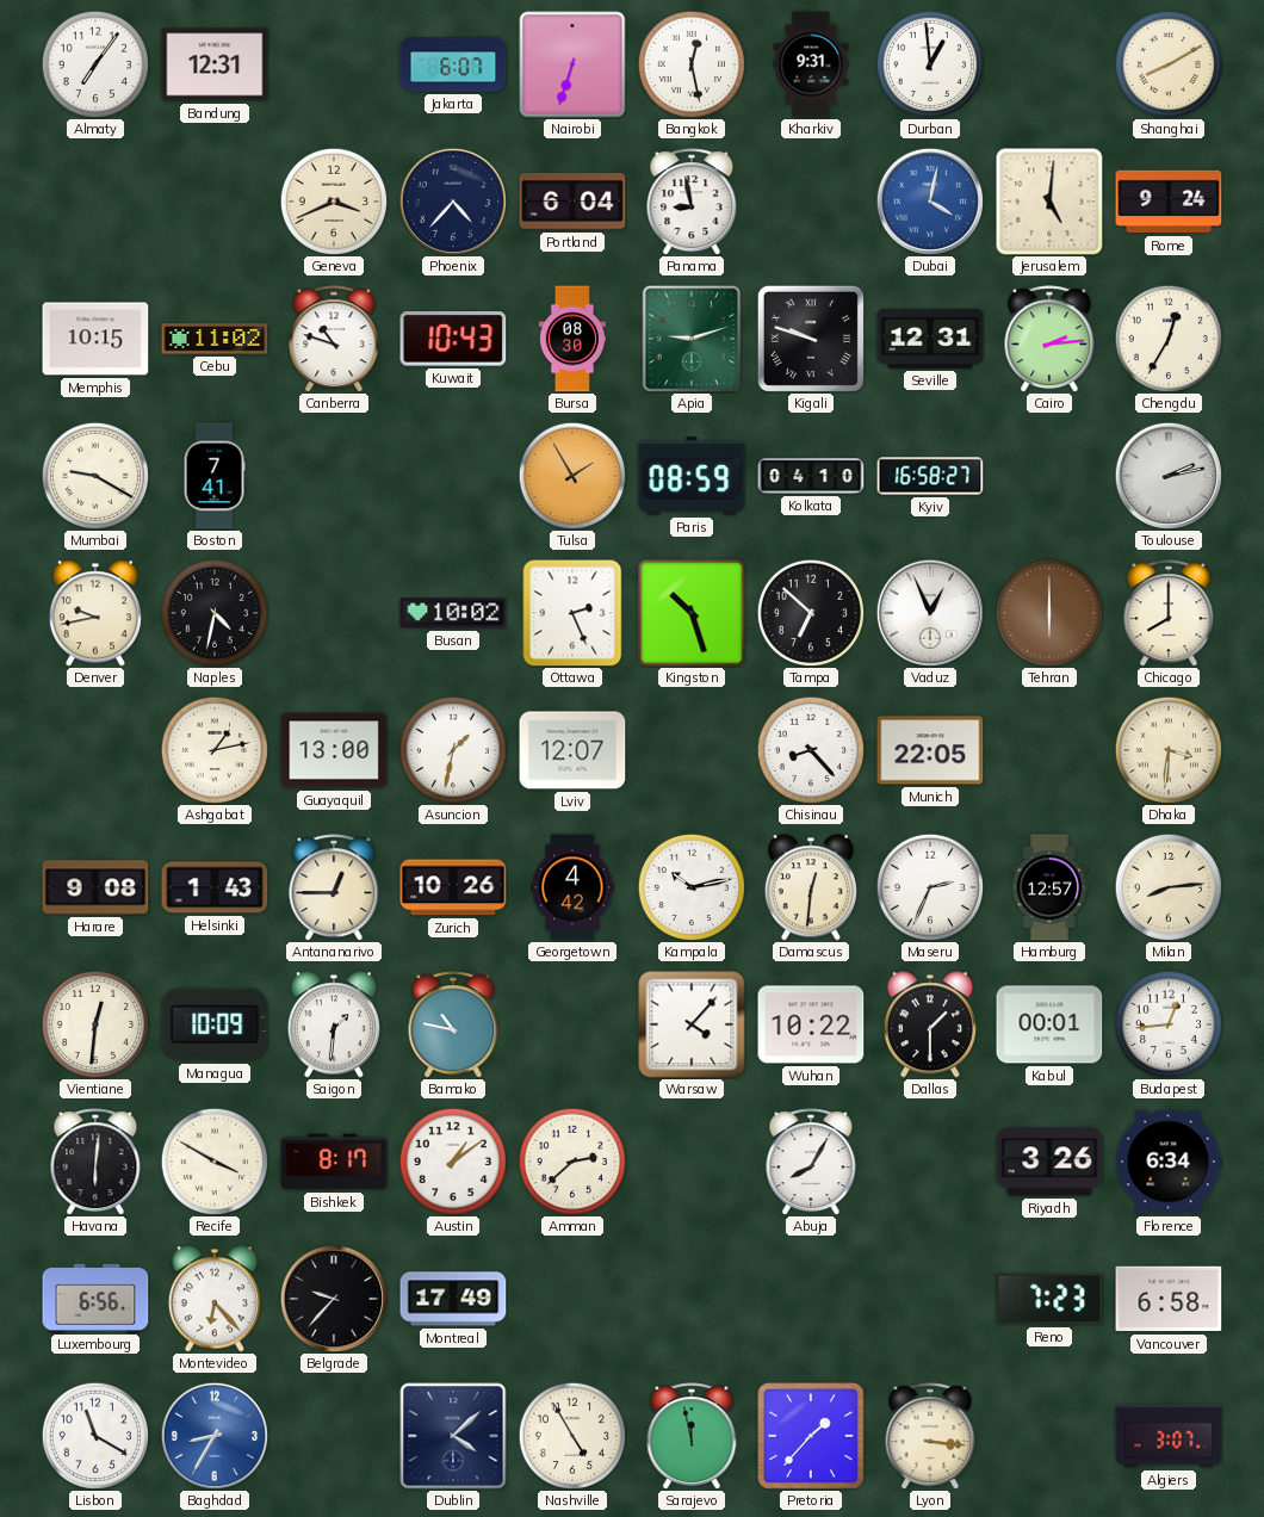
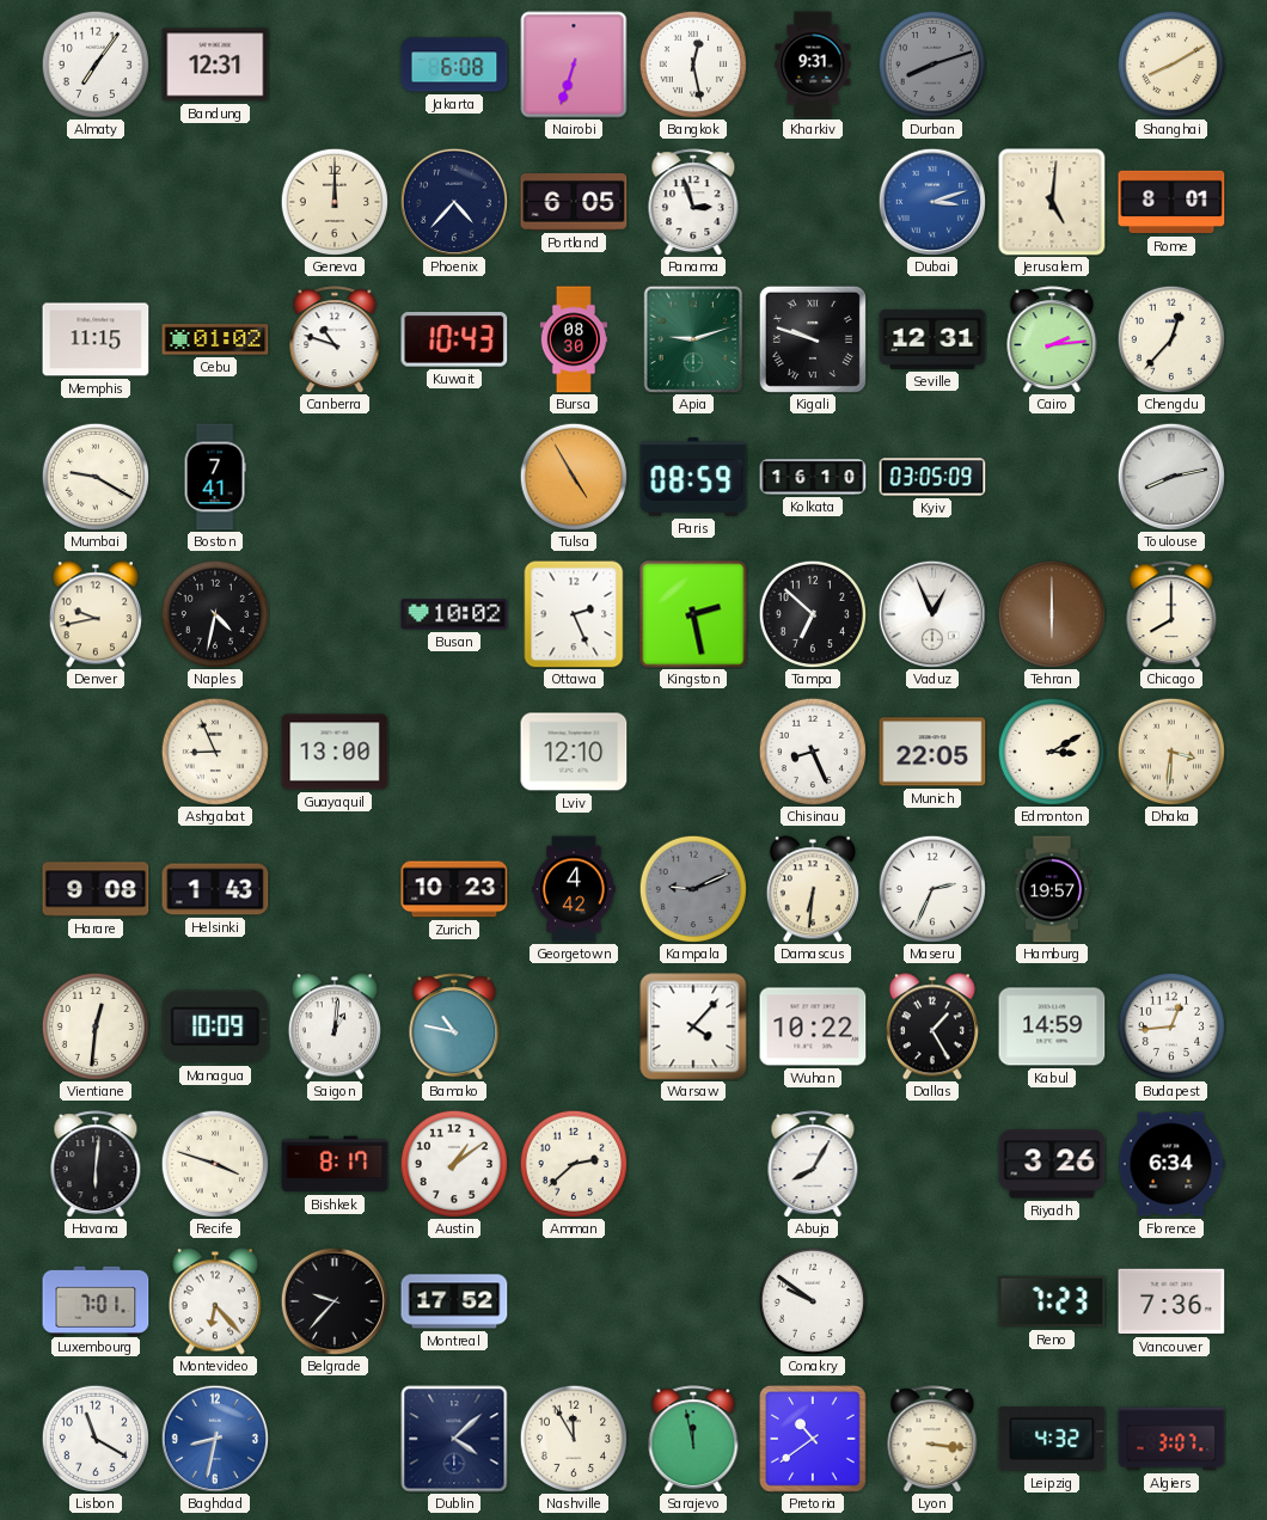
Jakarta: 6:07 -> 6:08 (454, 65)
Durban: 12:59 -> 8:12 (931, 63)
Durban dial: white -> grey (931, 63)
Geneva: 3:41 -> 12:00 (333, 201)
Portland: 6:04 -> 6:05 (574, 202)
Panama: 8:58 -> 2:57 (693, 202)
Dubai: 4:02 -> 3:12 (931, 201)
Rome: 9:24 -> 8:01 (1171, 202)
Memphis: 10:15 -> 11:15 (96, 339)
Cebu: 11:02 -> 01:02 (215, 339)
Chengdu: 12:35 -> 12:37 (1170, 338)
Tulsa: 1:55 -> 4:55 (573, 476)
Kolkata: 04:10 -> 16:10 (813, 477)
Kyiv: 16:58 -> 03:05 (932, 477)
Toulouse: 2:13 -> 8:13 (1170, 476)
Kingston: 10:27 -> 2:28 (693, 614)
Ashgabat: 1:13 -> 8:56 (214, 750)
Asuncion: 1:32 -> none (452, 749)
Lviv: 12:07 -> 12:10 (574, 752)
Chisinau: 8:23 -> 8:26 (812, 750)
Edmonton: none -> 3:10 (1051, 750)
Antananarivo: 12:45 -> none (334, 887)
Zurich: 10:26 -> 10:23 (454, 889)
Kampala: 10:13 -> 9:11 (692, 888)
Kampala dial: white -> grey (692, 888)
Damascus: 12:31 -> 6:31 (813, 889)
Hamburg: 12:57 -> 19:57 (1052, 889)
Milan: 8:14 -> none (1167, 886)
Saigon: 1:31 -> 1:01 (335, 1026)
Dallas: 1:30 -> 1:25 (932, 1026)
Kabul: 00:01 -> 14:59 (1052, 1026)
Recife: 3:50 -> 3:48 (214, 1163)
Luxembourg: 6:56 -> 7:01 (96, 1300)
Montreal: 17:49 -> 17:52 (454, 1301)
Conakry: none -> 9:51 (812, 1300)
Vancouver: 6:58 -> 7:36 (1171, 1301)
Baghdad: 8:35 -> 8:32 (214, 1438)
Nashville: 4:55 -> 11:55 (573, 1438)
Pretoria: 1:37 -> 10:39 (813, 1439)
Leipzig: none -> 4:32 (1052, 1439)
